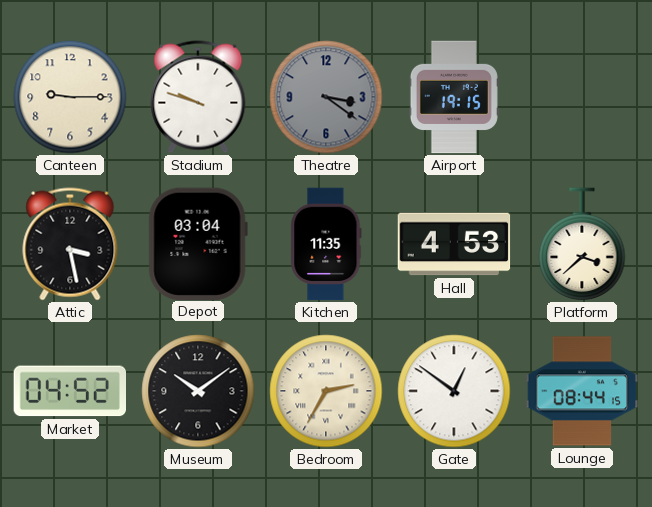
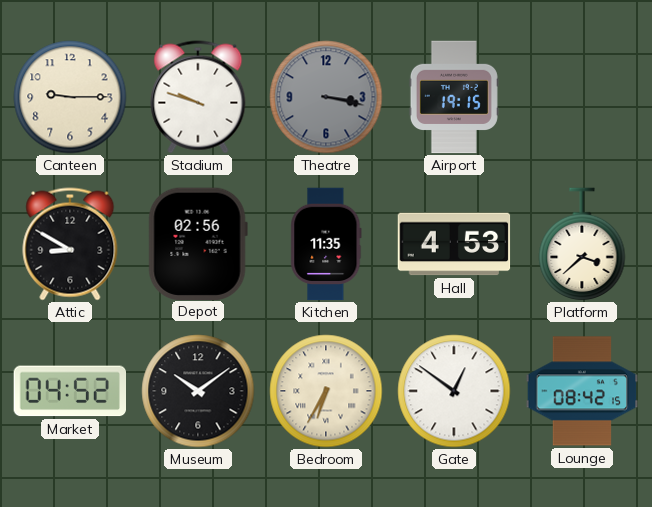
Theatre: 3:21 -> 3:17 (326, 97)
Attic: 3:28 -> 8:50 (70, 244)
Depot: 03:04 -> 02:56 (198, 243)
Bedroom: 2:35 -> 6:35 (326, 391)
Lounge: 08:44 -> 08:42 (582, 391)
